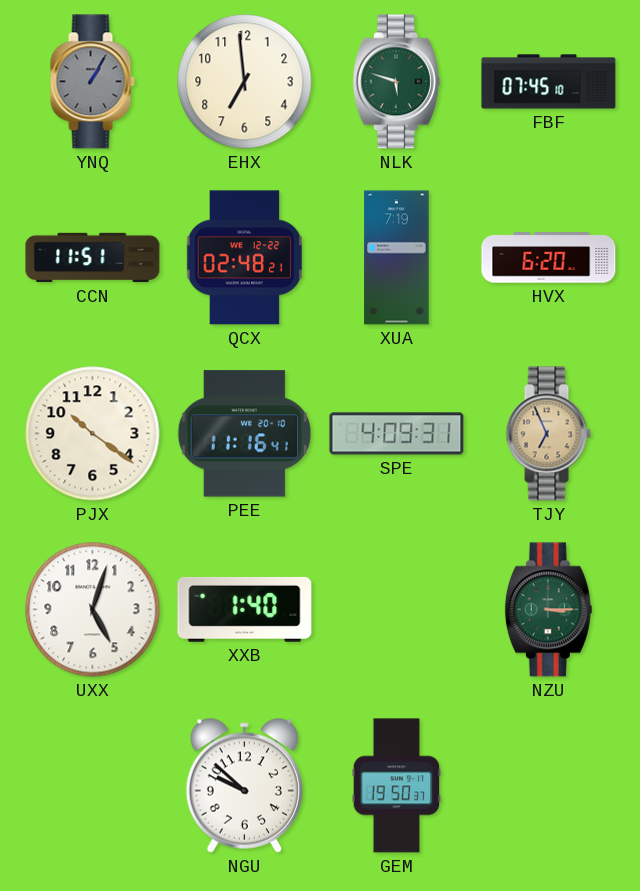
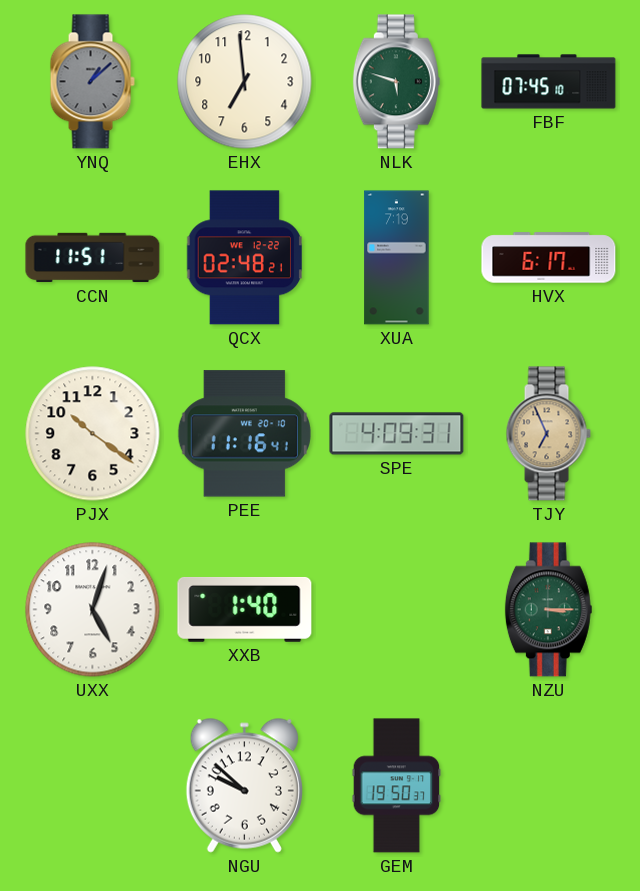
YNQ: 1:05 -> 1:08 (92, 82)
HVX: 6:20 -> 6:17 (549, 258)
